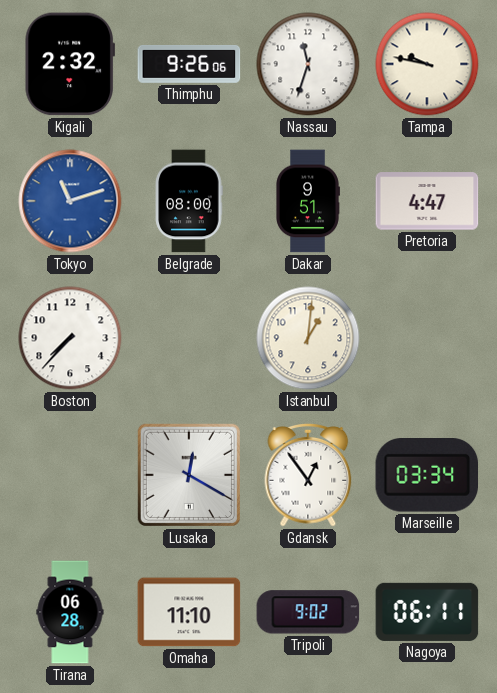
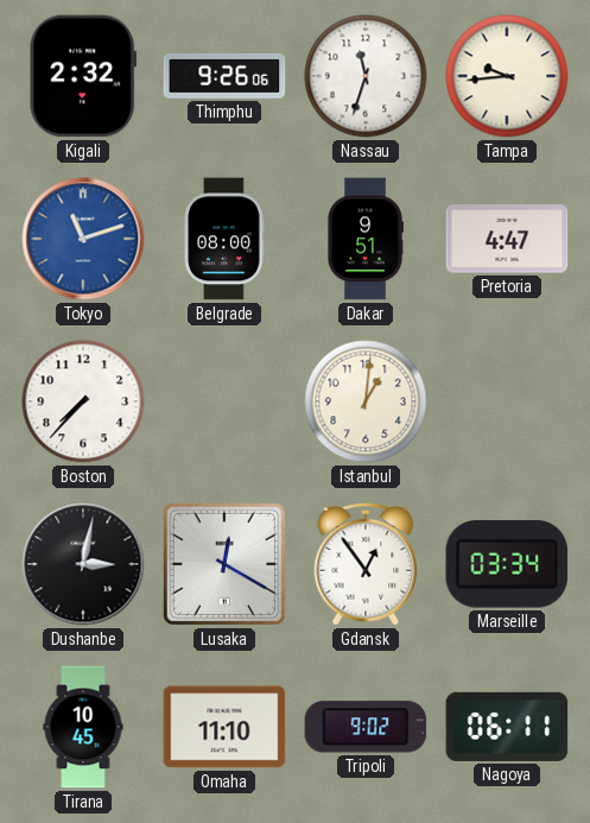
Tampa: 9:47 -> 9:44 (507, 76)
Dushanbe: none -> 3:02 (83, 564)
Tirana: 06:28 -> 10:45 (83, 727)
